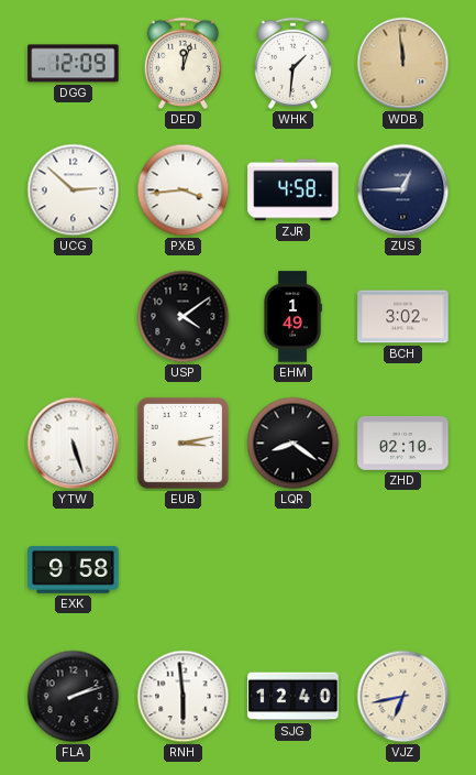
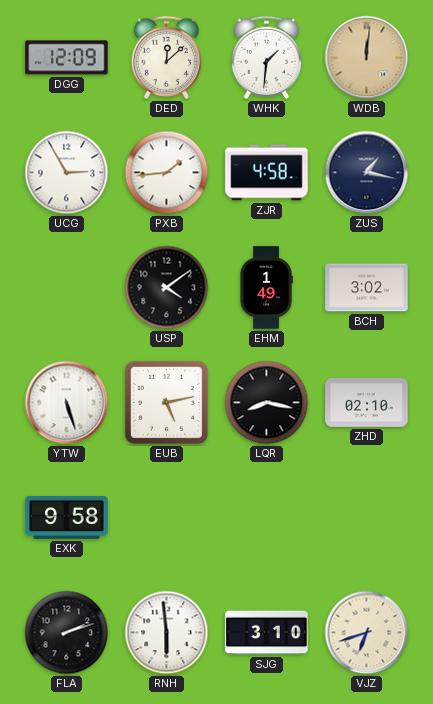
DED: 12:03 -> 12:08 (166, 57)
WDB: 11:59 -> 12:01 (367, 58)
UCG: 2:52 -> 2:55 (67, 173)
PXB: 3:44 -> 1:44 (167, 173)
ZUS: 12:45 -> 1:17 (367, 173)
EUB: 3:13 -> 5:13 (166, 402)
LQR: 8:21 -> 8:17 (267, 403)
SJG: 12:40 -> 3:10 (267, 633)
VJZ: 6:43 -> 6:42 (367, 633)
